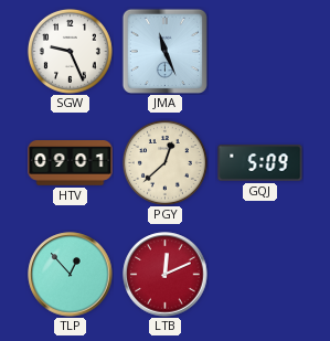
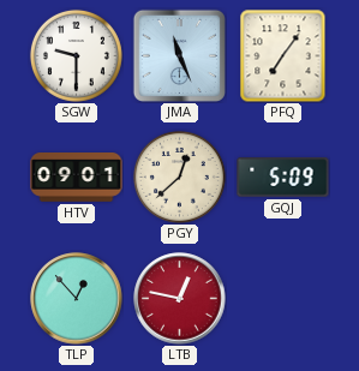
SGW: 9:26 -> 9:30 (76, 55)
PFQ: none -> 7:06 (283, 55)
LTB: 12:11 -> 12:47 (180, 299)
